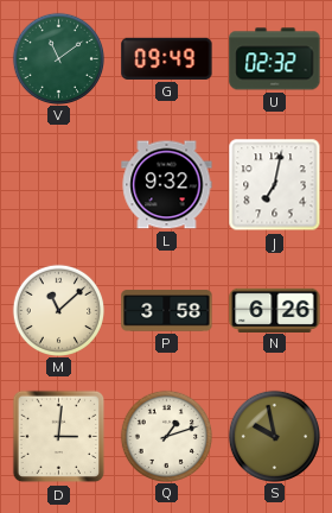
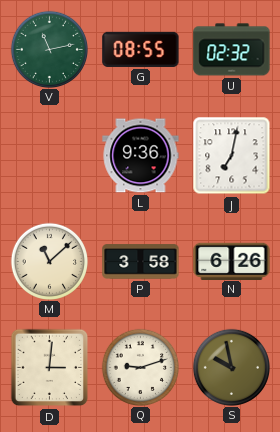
V: 11:09 -> 11:13 (49, 49)
G: 09:49 -> 08:55 (141, 49)
L: 9:32 -> 9:36 (141, 156)
Q: 1:12 -> 9:12 (140, 367)
